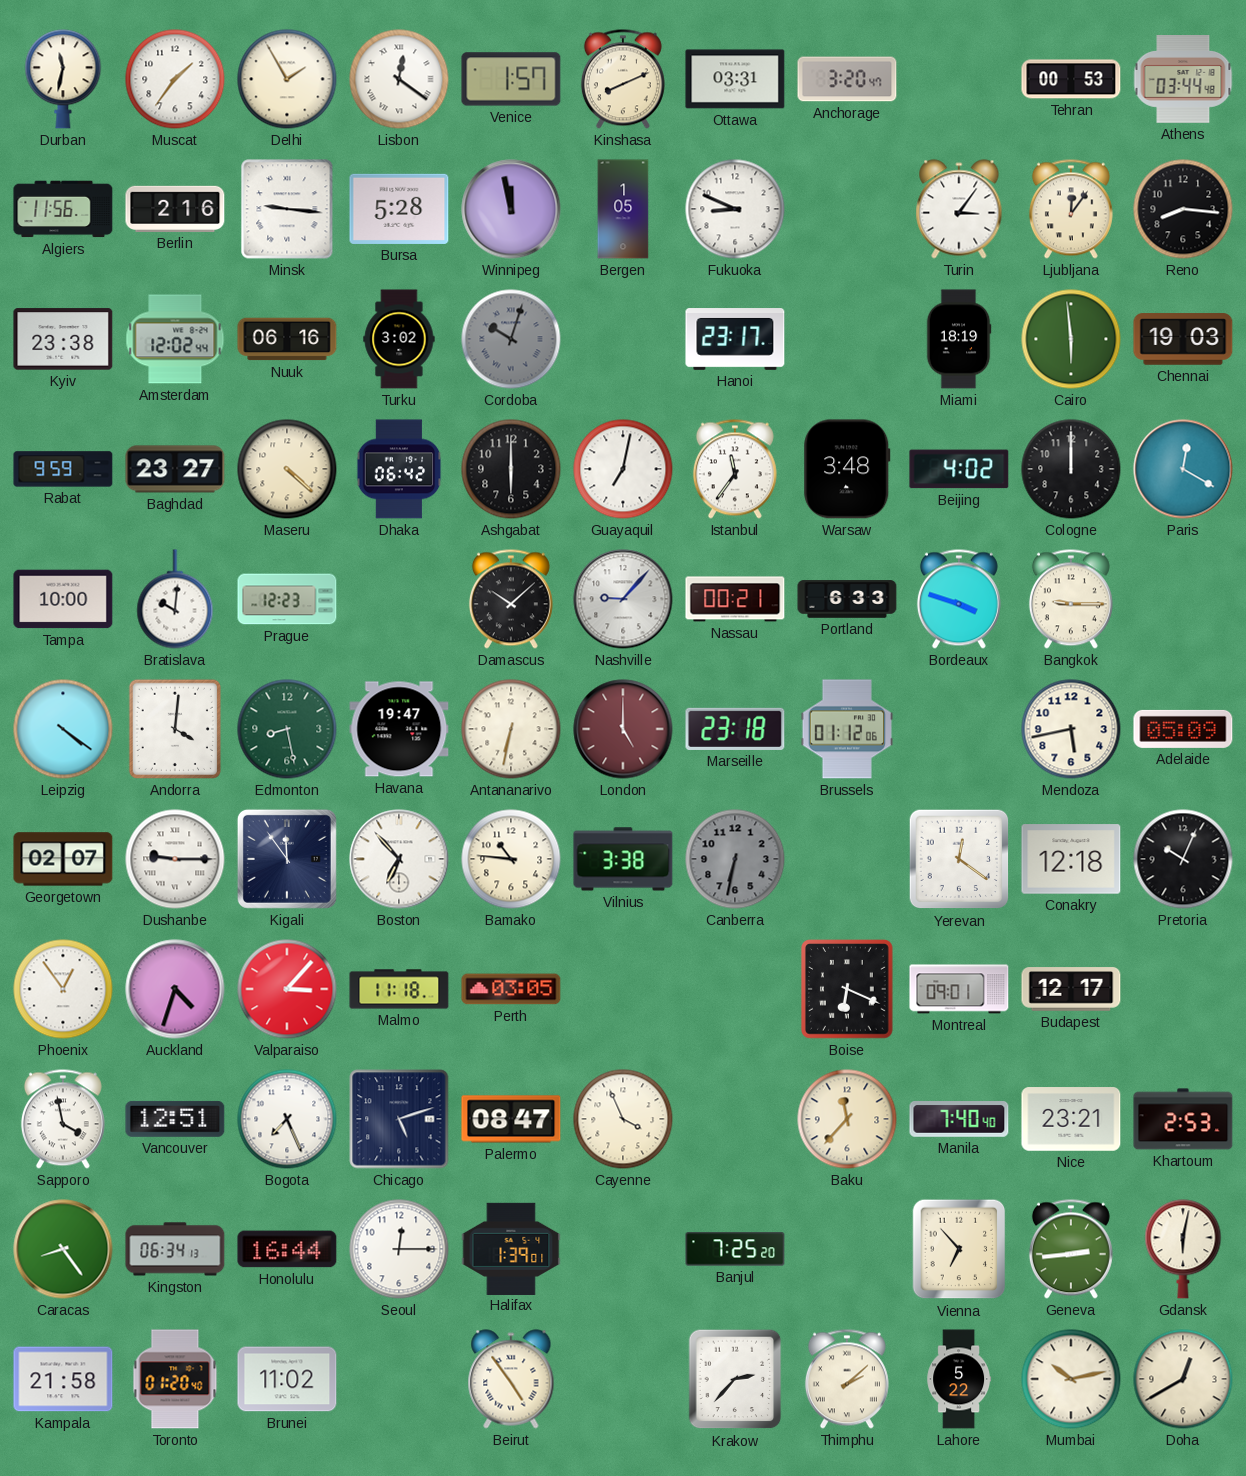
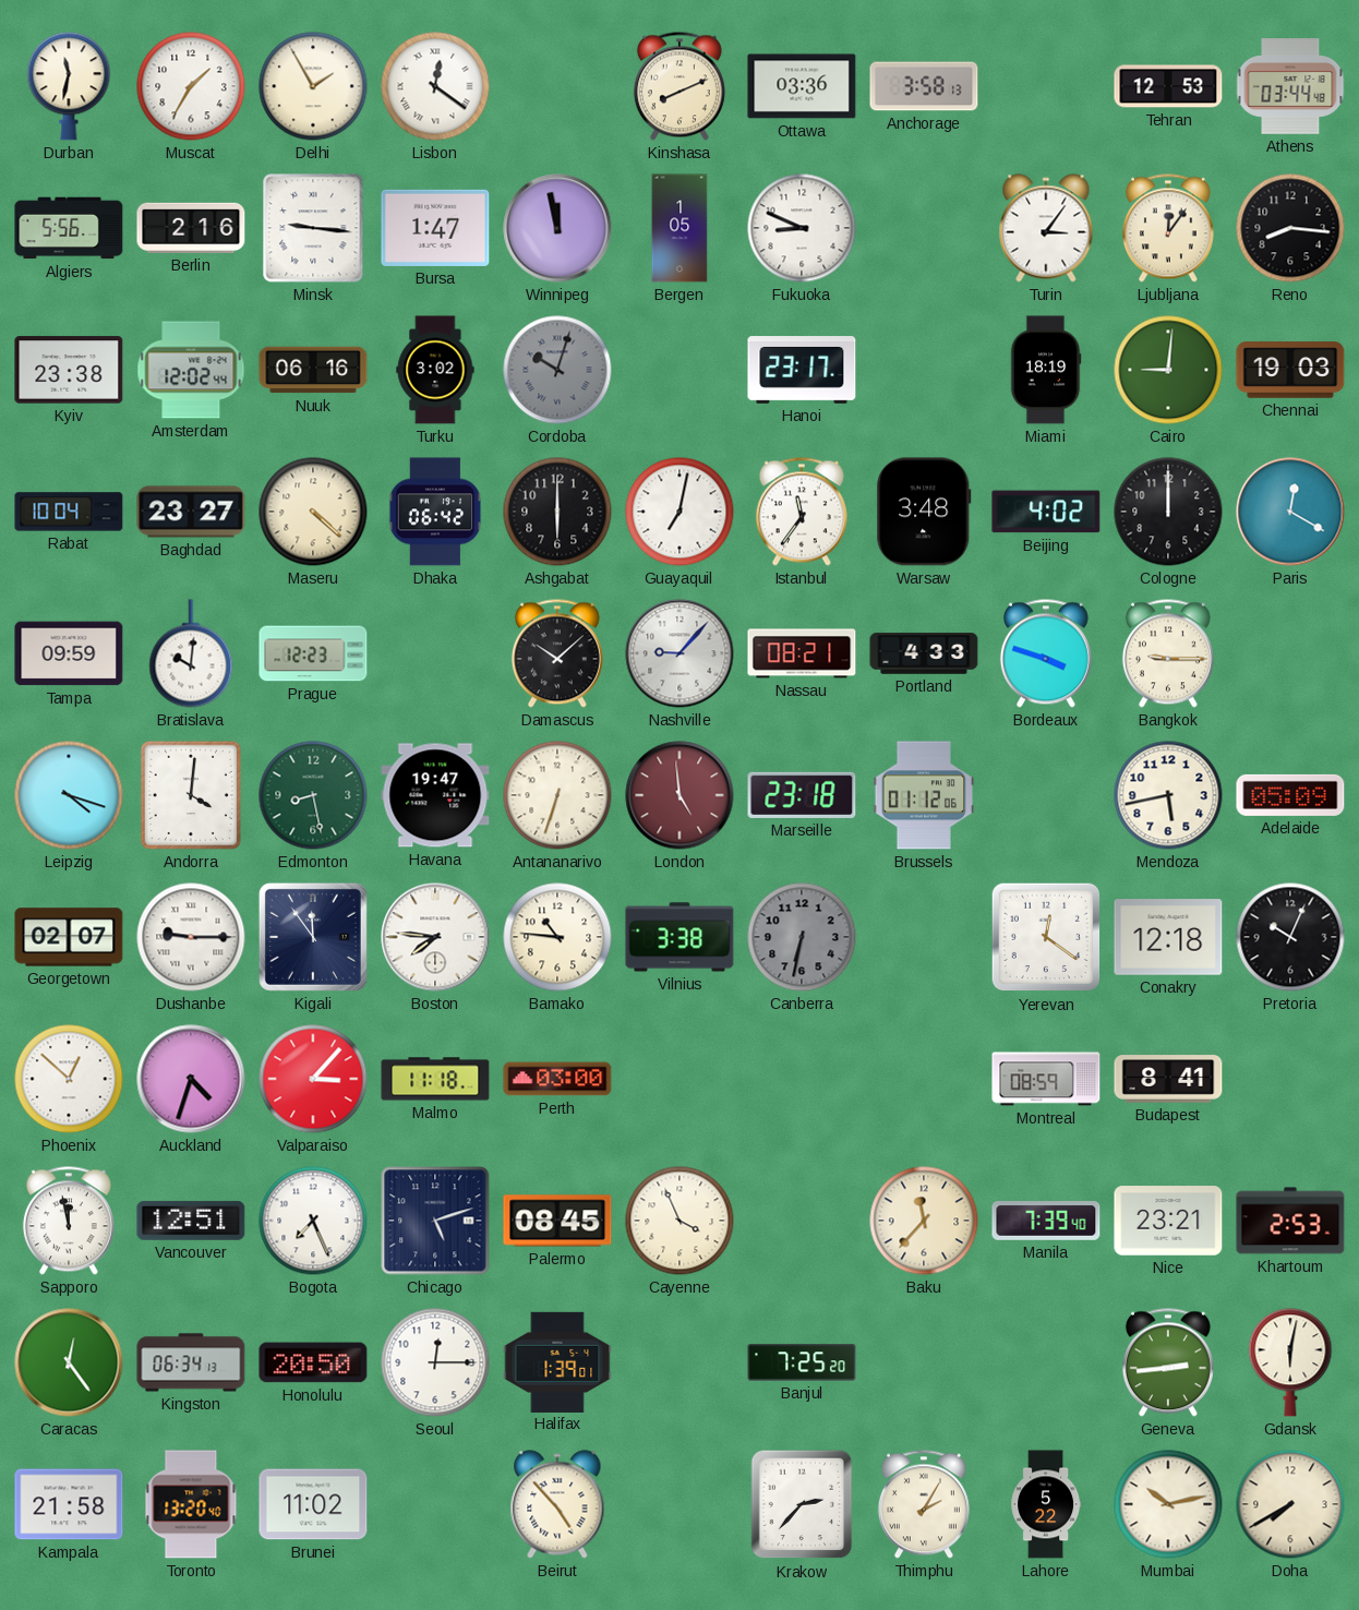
Muscat: 1:36 -> 1:35 (191, 86)
Venice: 1:57 -> none (511, 79)
Ottawa: 03:31 -> 03:36 (802, 86)
Anchorage: 3:20 -> 3:58 (924, 86)
Tehran: 00:53 -> 12:53 (1168, 86)
Algiers: 11:56 -> 5:56 (69, 228)
Bursa: 5:28 -> 1:47 (435, 228)
Cairo: 5:59 -> 9:01 (1168, 370)
Rabat: 9:59 -> 10:04 (69, 512)
Tampa: 10:00 -> 09:59 (69, 653)
Nassau: 00:21 -> 08:21 (802, 653)
Portland: 6:33 -> 4:33 (924, 653)
Leipzig: 4:21 -> 4:18 (69, 795)
Antananarivo: 6:32 -> 6:33 (557, 795)
London: 5:00 -> 4:59 (679, 795)
Boston: 6:53 -> 7:46 (435, 937)
Phoenix: 12:54 -> 12:52 (69, 1079)
Perth: 03:05 -> 03:00 (557, 1079)
Boise: 6:19 -> none (848, 989)
Montreal: 09:01 -> 08:59 (1046, 1079)
Budapest: 12:17 -> 8:41 (1168, 1079)
Sapporo: 3:58 -> 11:58 (69, 1221)
Palermo: 08:47 -> 08:45 (557, 1221)
Manila: 7:40 -> 7:39 (1046, 1222)
Caracas: 8:24 -> 12:24 (69, 1362)
Honolulu: 16:44 -> 20:50 (313, 1362)
Vienna: 6:53 -> none (959, 1249)
Toronto: 01:20 -> 13:20 (191, 1504)
Beirut: 4:54 -> 4:53 (557, 1504)
Thimphu: 2:08 -> 2:05 (924, 1504)
Doha: 12:40 -> 7:40 (1290, 1504)
